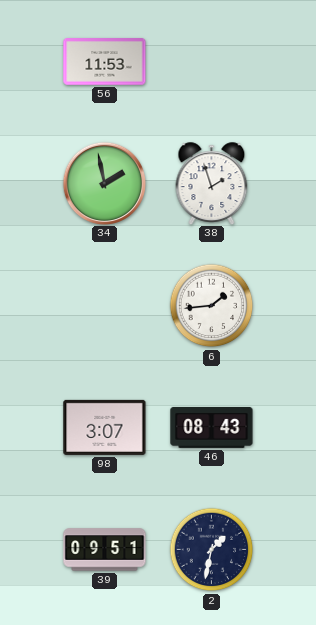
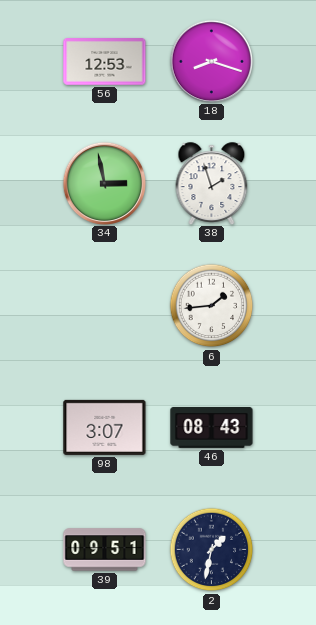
56: 11:53 -> 12:53 (105, 62)
18: none -> 8:18 (211, 61)
34: 1:58 -> 2:58 (104, 183)
